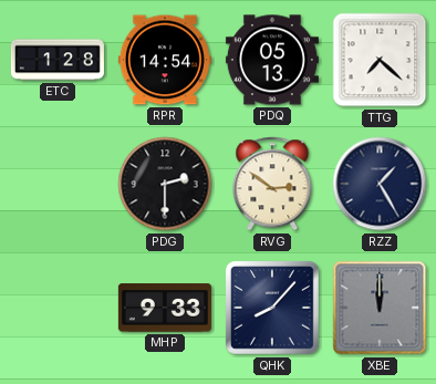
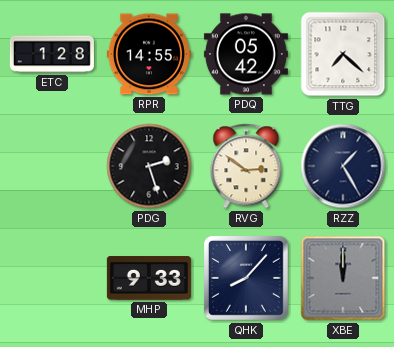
RPR: 14:54 -> 14:55 (149, 54)
PDQ: 05:13 -> 05:42 (246, 54)
PDG: 2:30 -> 2:27 (149, 166)
